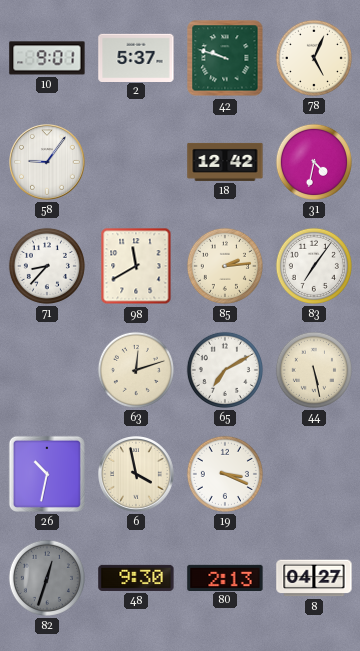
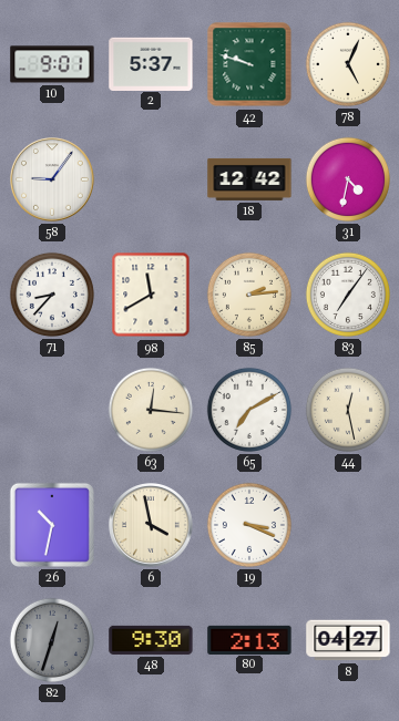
63: 12:12 -> 12:16 (151, 410)
44: 5:28 -> 12:28 (348, 410)
